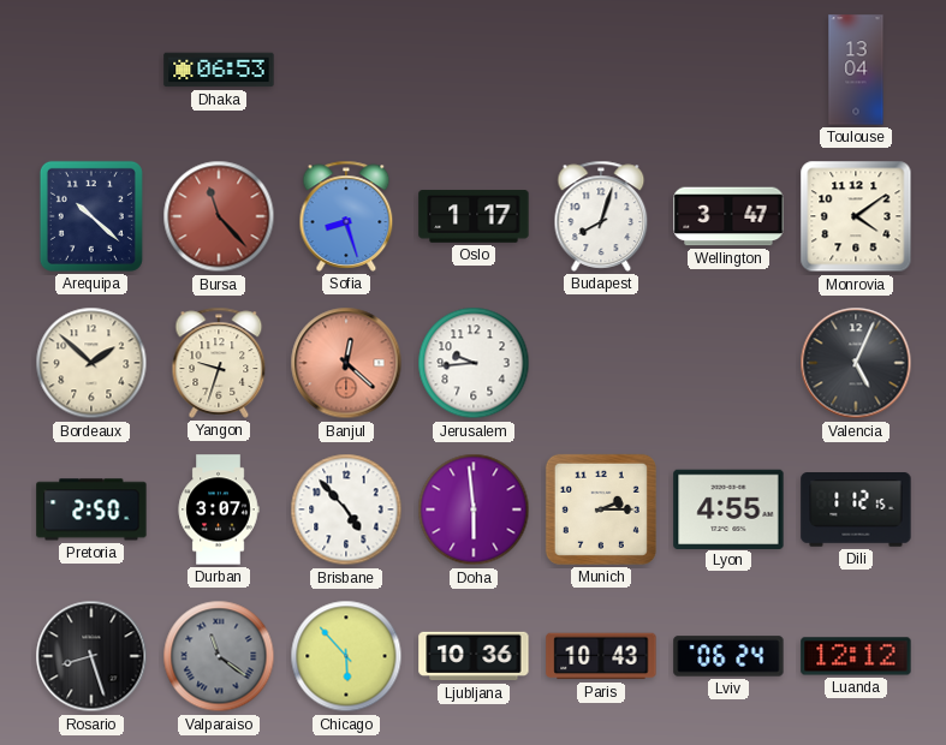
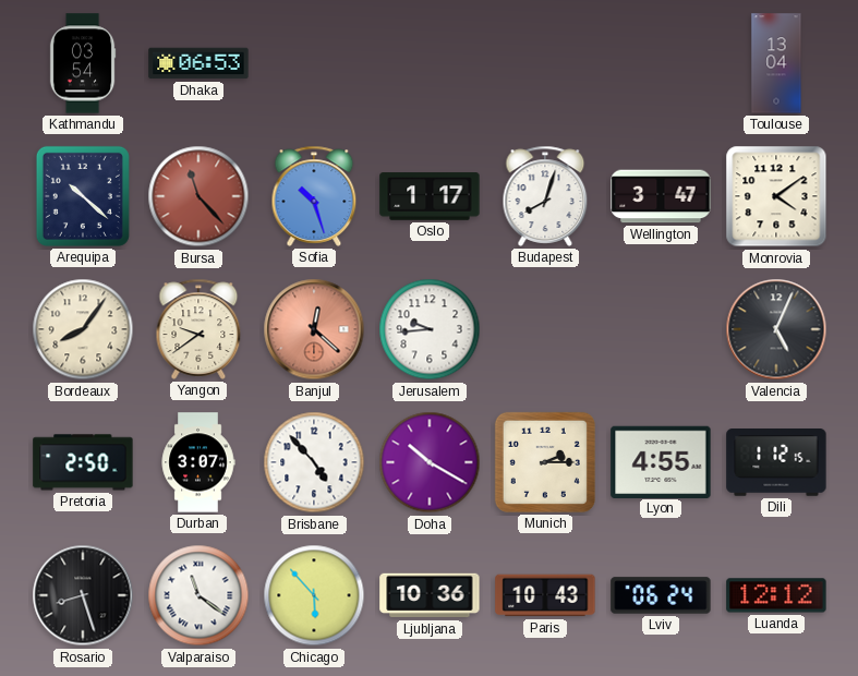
Kathmandu: none -> 03:54 (83, 63)
Sofia: 8:27 -> 10:27 (314, 196)
Bordeaux: 1:52 -> 8:06 (83, 329)
Yangon: 9:33 -> 9:39 (198, 329)
Doha: 5:59 -> 10:20 (430, 462)
Valparaiso dial: grey -> white (198, 595)
